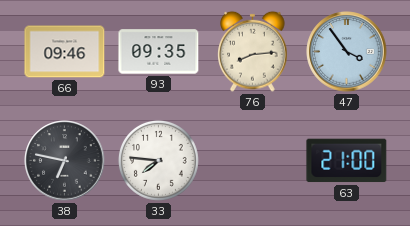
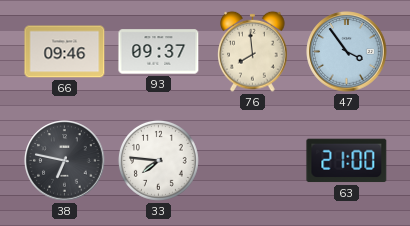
93: 09:35 -> 09:37 (159, 52)
76: 8:14 -> 7:59 (253, 51)
